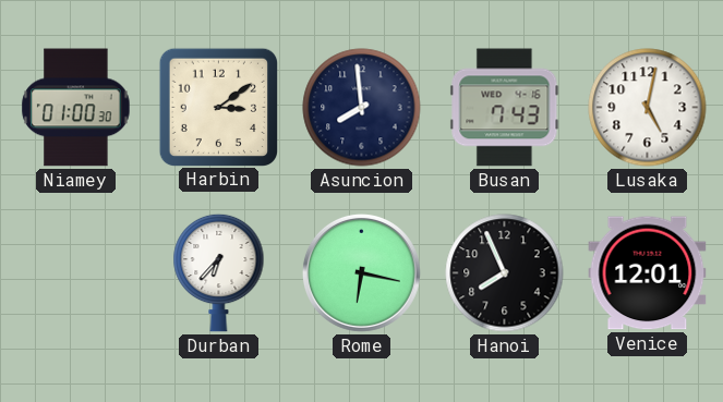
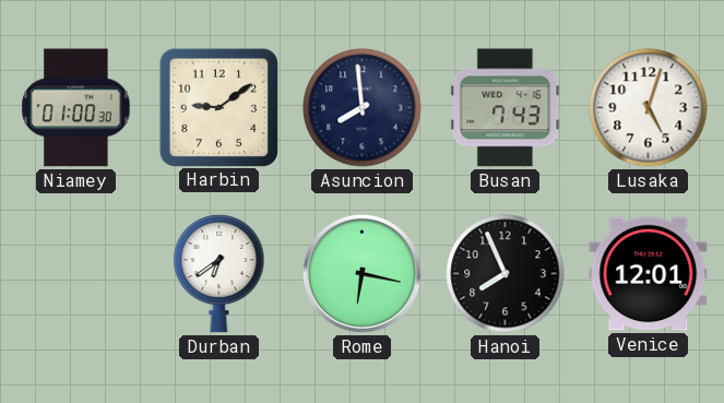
Harbin: 3:09 -> 9:09 (218, 107)
Lusaka: 5:02 -> 5:03 (649, 108)
Durban: 6:37 -> 6:39 (219, 273)
